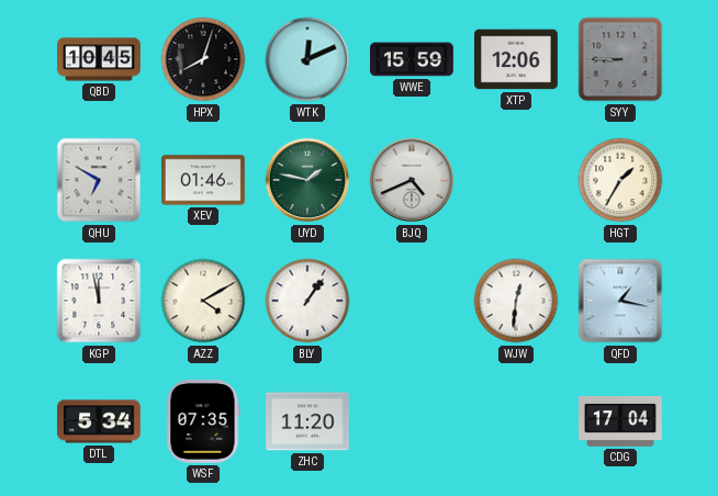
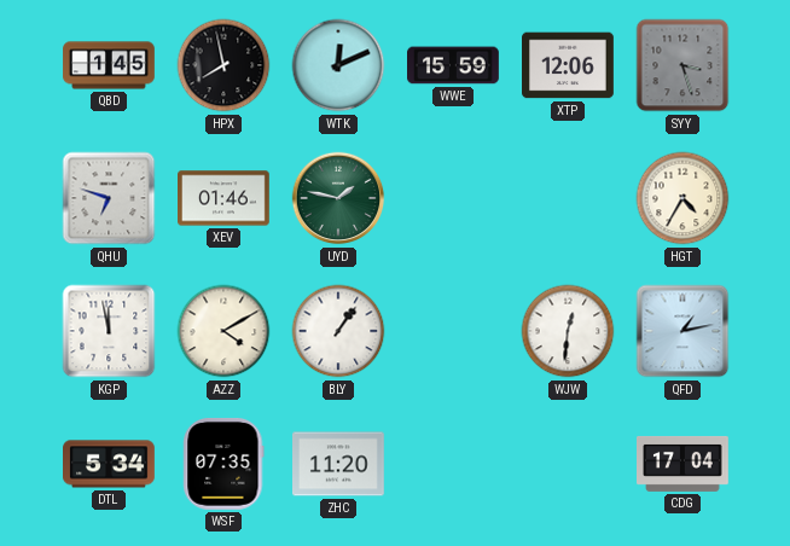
QBD: 10:45 -> 1:45 (109, 65)
HPX: 8:03 -> 7:58 (223, 65)
SYY: 8:45 -> 3:27 (682, 65)
QHU: 6:50 -> 6:48 (109, 198)
BJQ: 4:41 -> none (412, 180)
HGT: 1:35 -> 4:35 (682, 198)
QFD: 1:17 -> 1:13 (682, 331)
